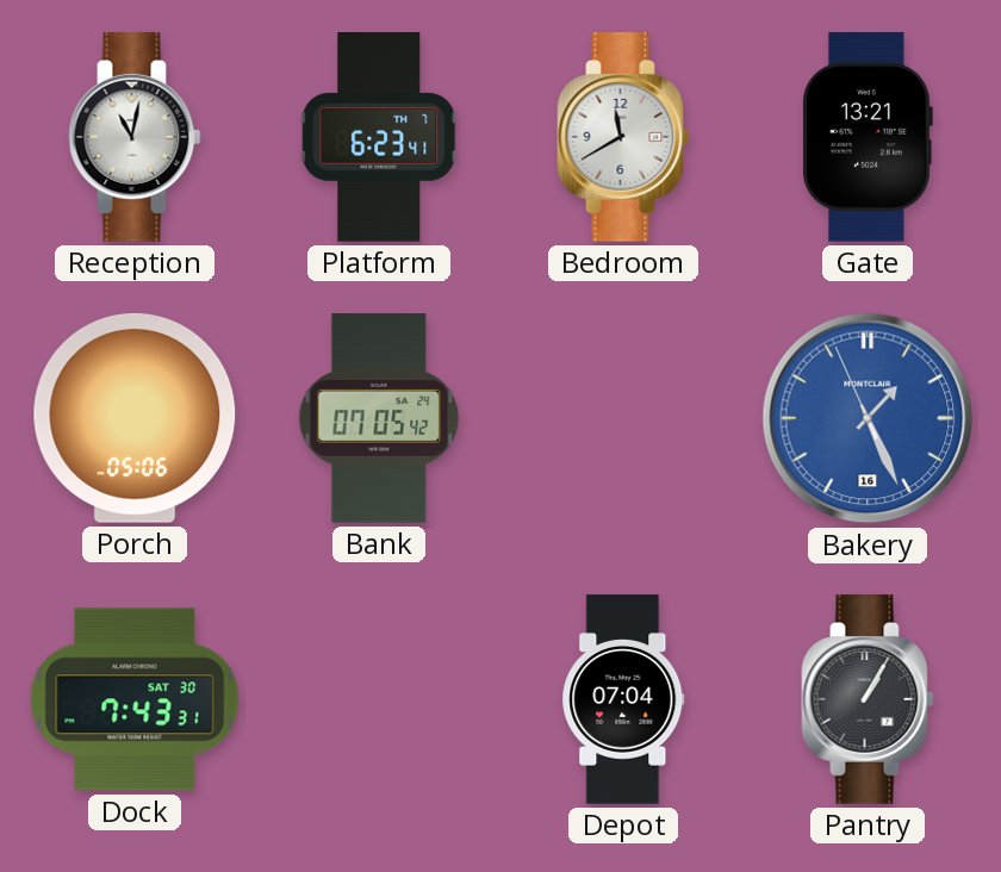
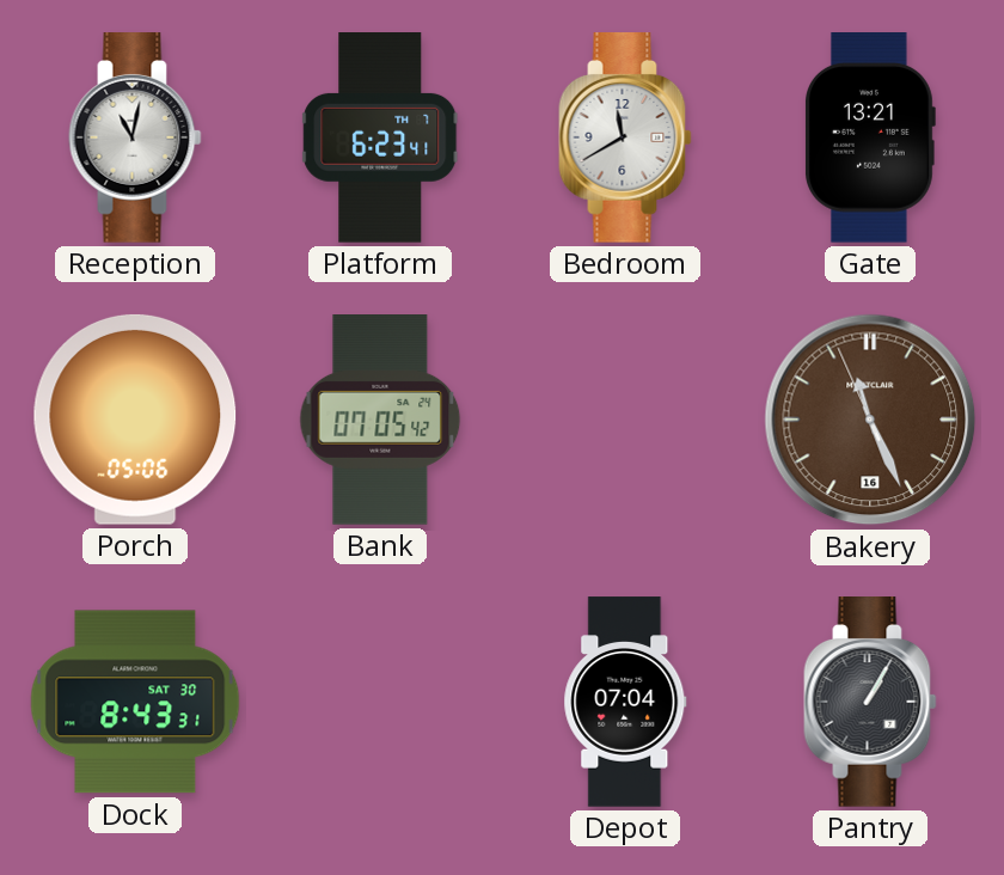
Bakery: 1:25 -> 11:25 (870, 420)
Bakery dial: blue -> brown (870, 420)
Dock: 7:43 -> 8:43 (135, 702)
